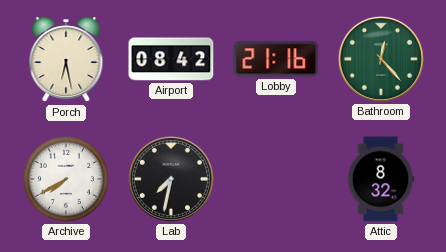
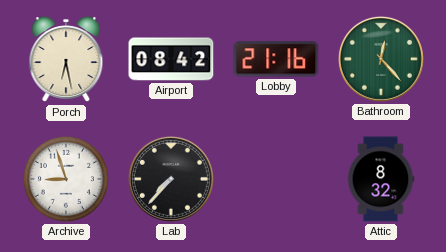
Archive: 7:40 -> 8:57 (66, 179)
Lab: 7:32 -> 7:37 (171, 179)
